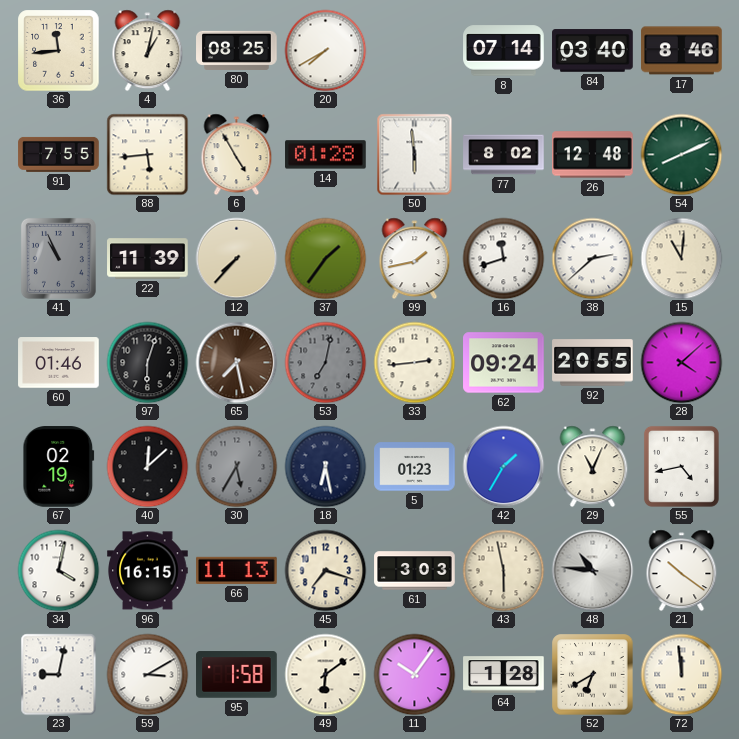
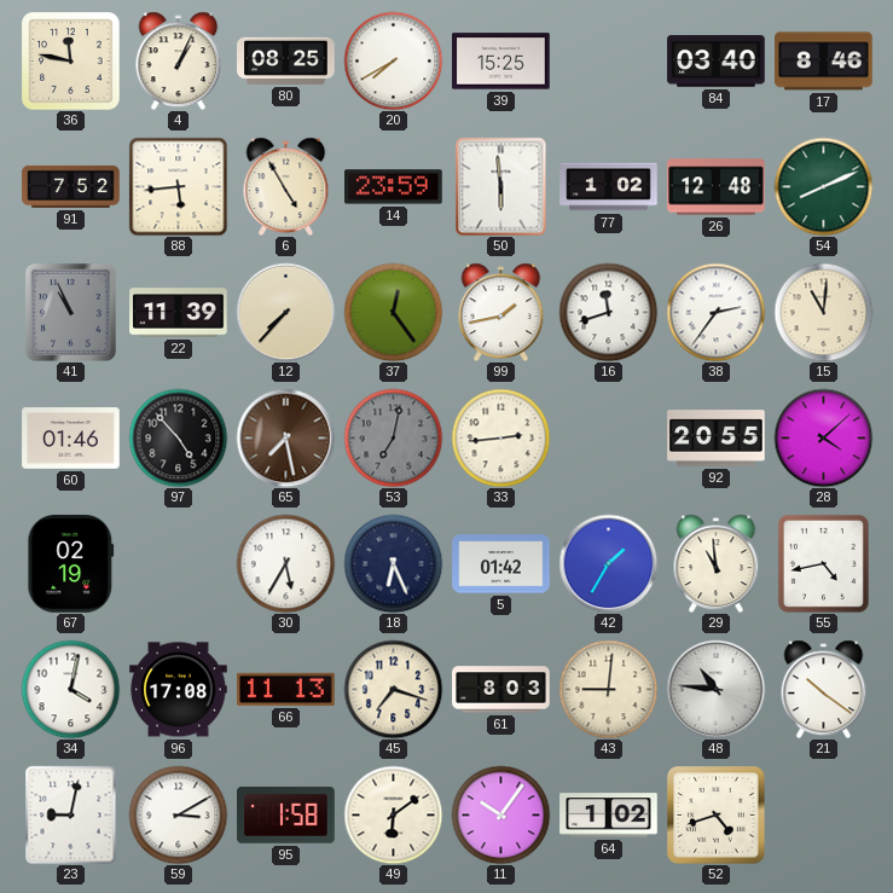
36: 11:44 -> 11:47 (70, 60)
4: 1:02 -> 1:04 (179, 60)
39: none -> 15:25 (501, 62)
8: 07:14 -> none (504, 51)
91: 7:55 -> 7:52 (71, 186)
14: 01:28 -> 23:59 (394, 187)
77: 8:02 -> 1:02 (609, 187)
37: 1:36 -> 12:24 (393, 312)
38: 2:38 -> 2:36 (715, 312)
97: 6:03 -> 4:53 (178, 437)
62: 09:24 -> none (504, 363)
40: 12:08 -> none (147, 466)
30 dial: grey -> white (285, 563)
18: 6:28 -> 6:26 (393, 563)
5: 01:23 -> 01:42 (501, 564)
29: 11:04 -> 10:59 (717, 563)
96: 16:15 -> 17:08 (179, 690)
61: 3:03 -> 8:03 (501, 690)
43: 5:58 -> 9:01 (608, 689)
64: 1:28 -> 1:02 (609, 816)
52: 6:40 -> 4:42 (715, 814)
72: 11:59 -> none (681, 674)
